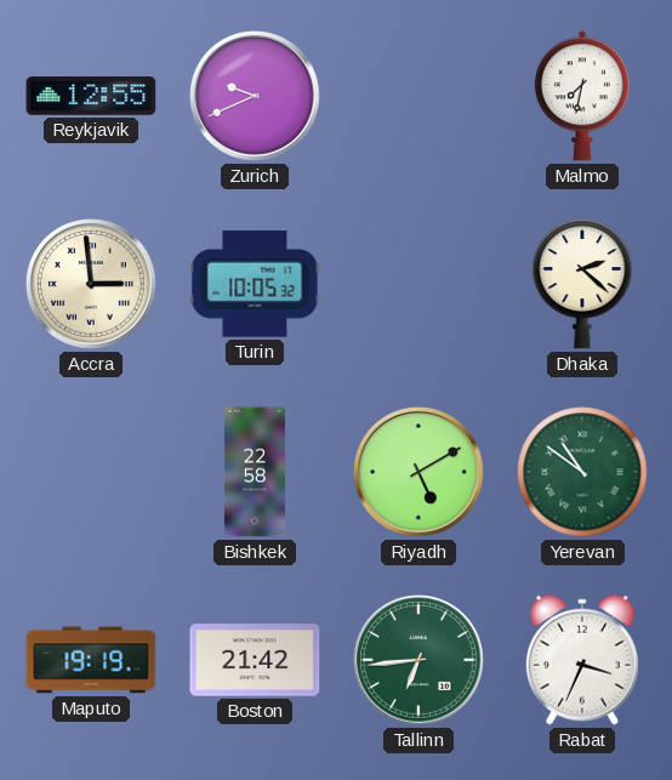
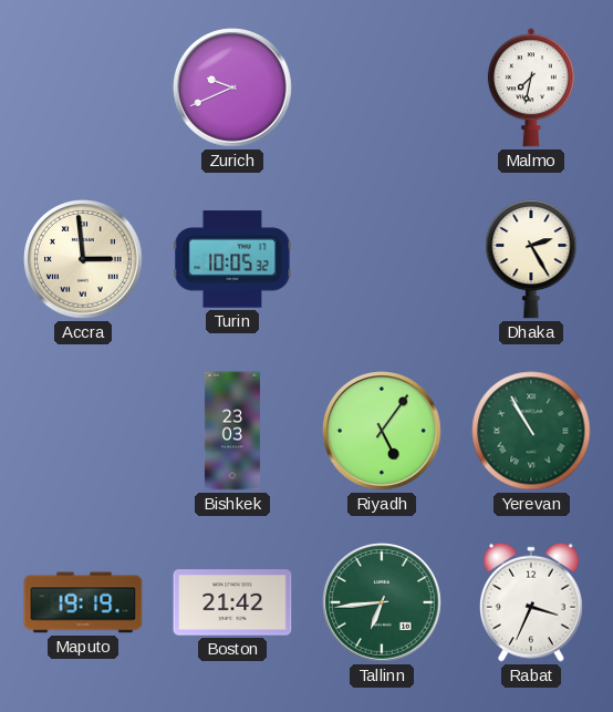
Reykjavik: 12:55 -> none (91, 96)
Dhaka: 2:22 -> 2:25 (531, 259)
Bishkek: 22:58 -> 23:03 (232, 431)
Riyadh: 5:10 -> 5:06 (383, 432)
Yerevan: 10:51 -> 10:55 (531, 431)
